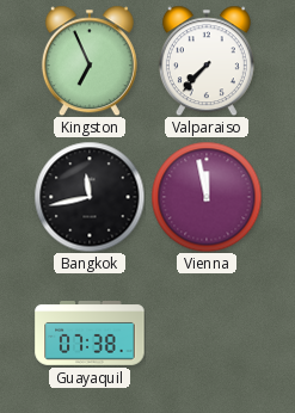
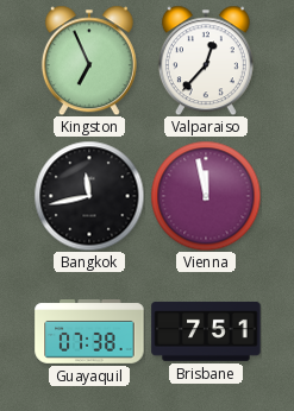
Valparaiso: 7:37 -> 12:37 (206, 61)
Brisbane: none -> 7:51 (206, 331)
